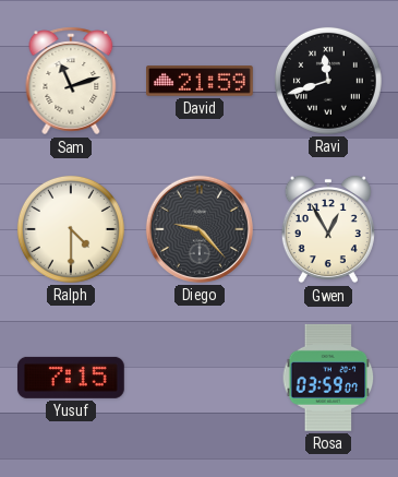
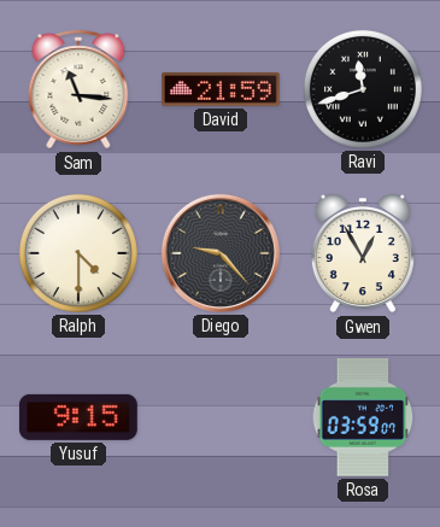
Sam: 11:12 -> 11:16 (78, 89)
Yusuf: 7:15 -> 9:15 (78, 417)
